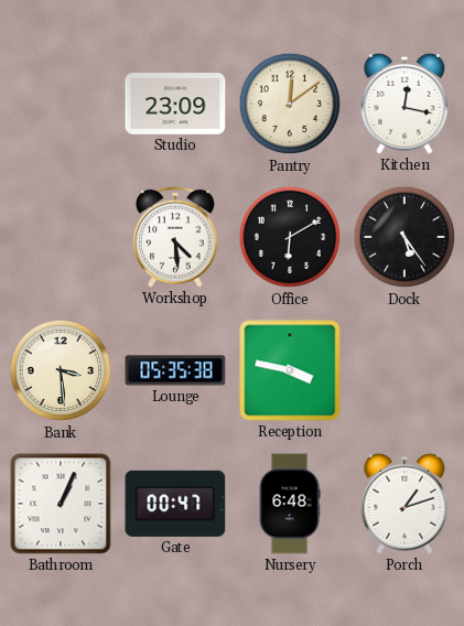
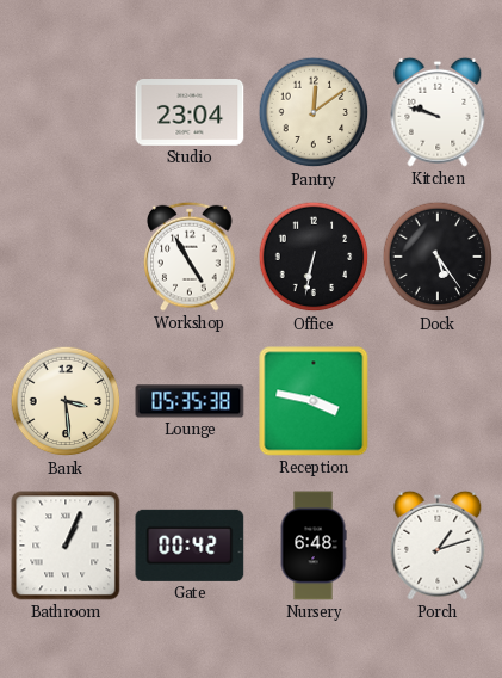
Studio: 23:09 -> 23:04 (190, 113)
Kitchen: 12:17 -> 9:48 (438, 112)
Workshop: 4:29 -> 4:55 (190, 257)
Office: 6:10 -> 6:32 (314, 257)
Gate: 00:47 -> 00:42 (190, 546)
